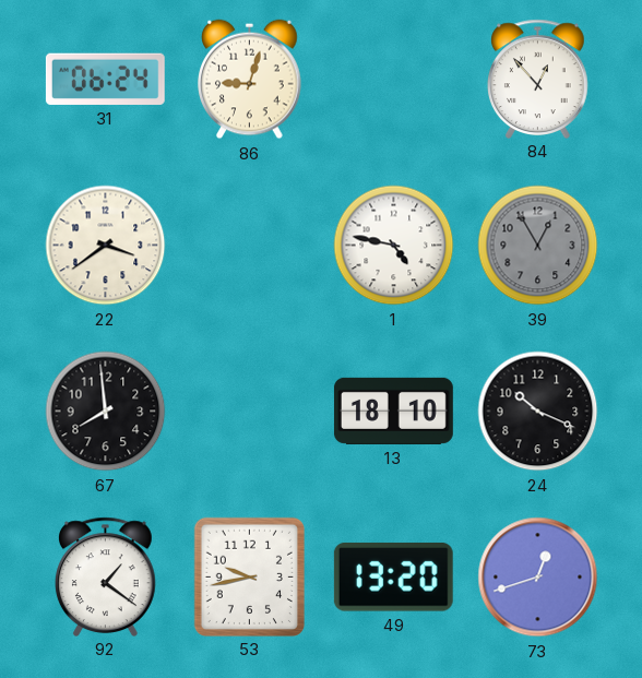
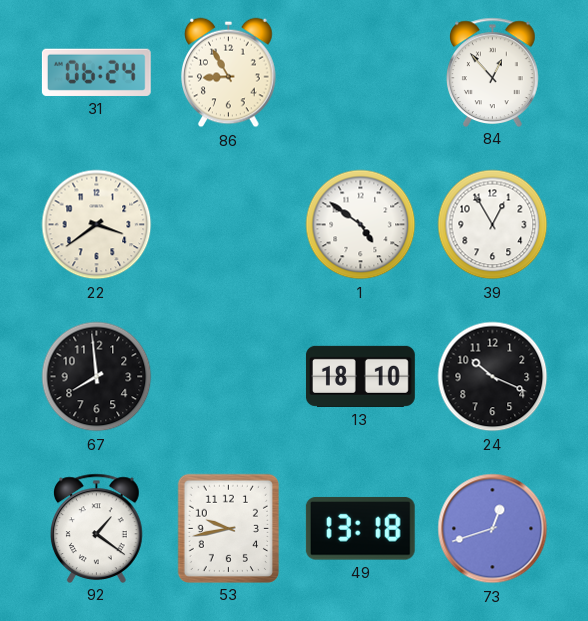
86: 9:03 -> 8:55 (229, 73)
1: 4:47 -> 4:51 (361, 225)
39 dial: grey -> white (493, 225)
49: 13:20 -> 13:18 (360, 528)
